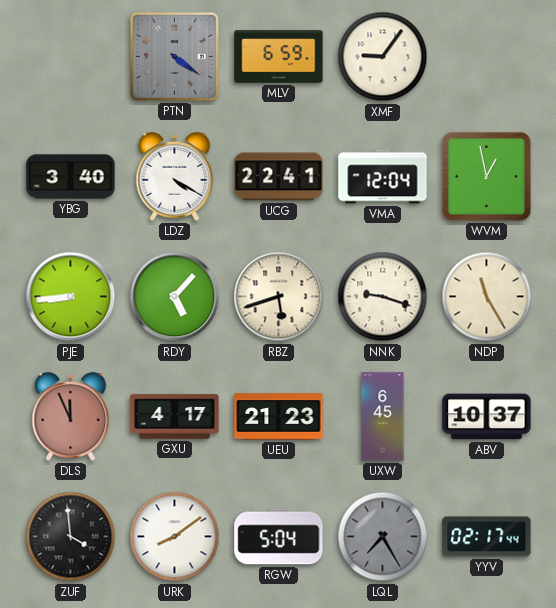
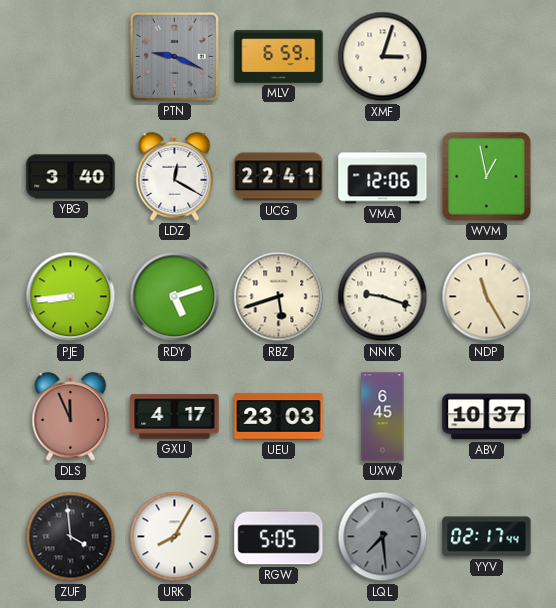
PTN: 4:21 -> 9:19 (174, 56)
XMF: 9:06 -> 3:03 (383, 57)
LDZ: 4:20 -> 12:20 (175, 176)
VMA: 12:04 -> 12:06 (383, 177)
RDY: 5:07 -> 5:12 (175, 297)
UEU: 21:23 -> 23:03 (279, 417)
URK: 8:09 -> 8:05 (175, 537)
RGW: 5:04 -> 5:05 (279, 537)
LQL: 7:25 -> 7:29 (383, 537)
